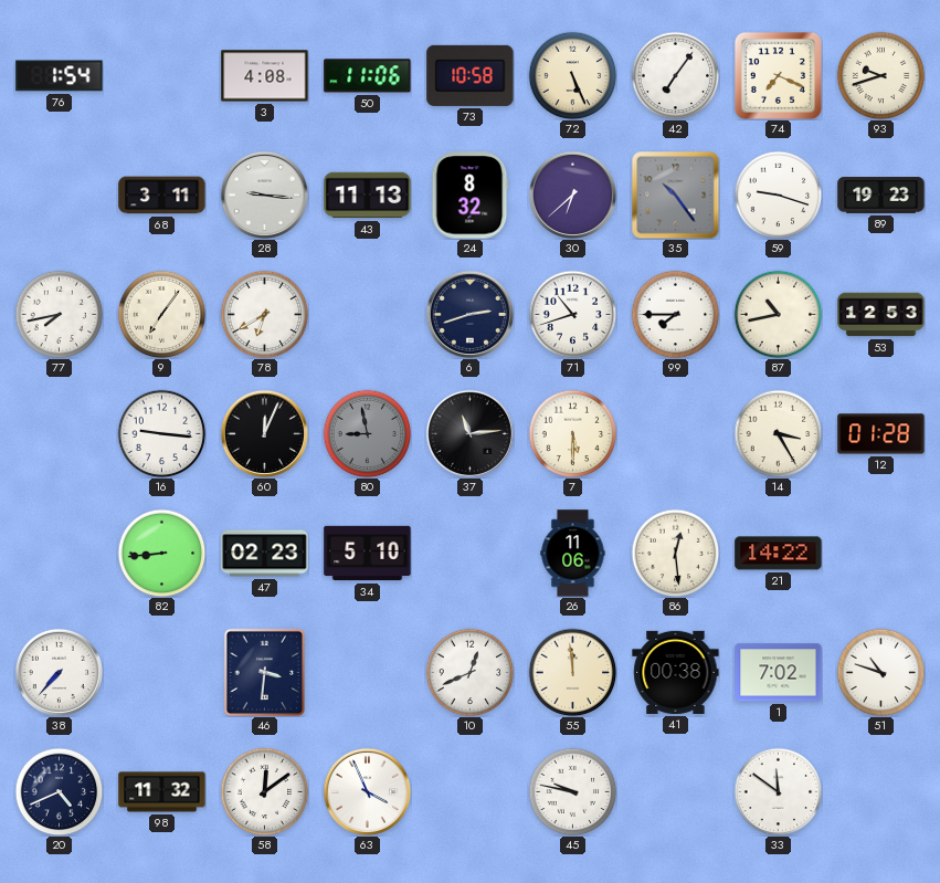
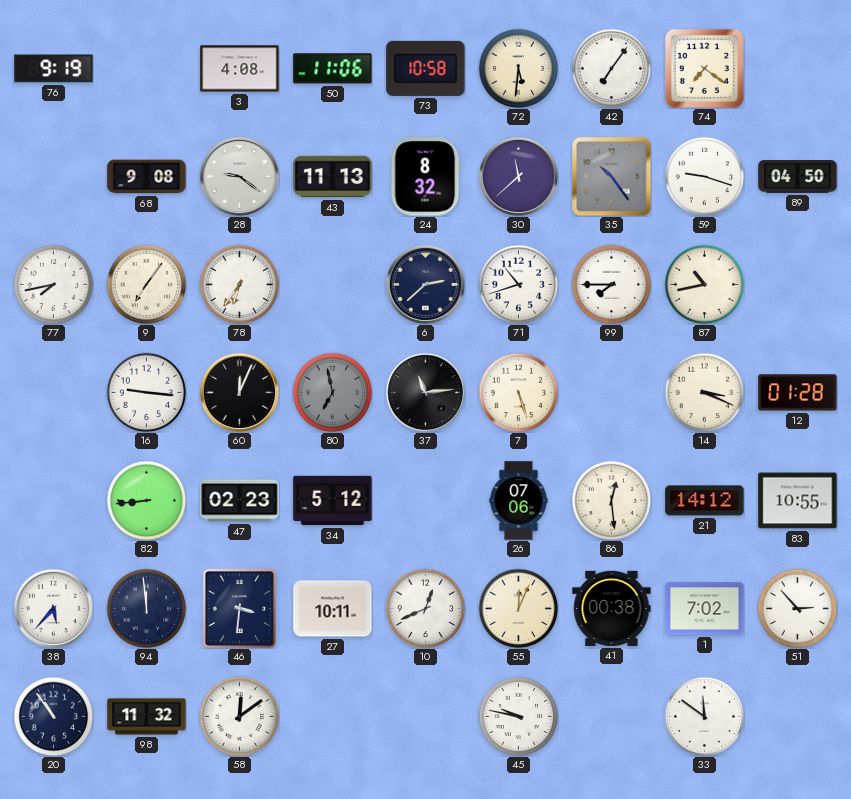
76: 1:54 -> 9:19 (54, 69)
72: 5:26 -> 5:31 (518, 68)
74: 7:19 -> 7:21 (704, 68)
93: 9:42 -> none (880, 75)
68: 3:11 -> 9:08 (147, 177)
28: 9:16 -> 9:21 (239, 176)
30: 6:38 -> 11:38 (518, 176)
89: 19:23 -> 04:50 (798, 177)
78: 6:40 -> 6:36 (239, 284)
6: 2:42 -> 2:38 (425, 284)
53: 12:53 -> none (881, 315)
80: 8:58 -> 6:58 (332, 392)
7: 5:30 -> 5:27 (518, 392)
14: 3:25 -> 3:19 (704, 392)
34: 5:10 -> 5:12 (333, 501)
26: 11:06 -> 07:06 (519, 501)
21: 14:22 -> 14:12 (705, 501)
83: none -> 10:55 (798, 501)
38: 7:37 -> 5:37 (53, 608)
94: none -> 11:59 (146, 608)
27: none -> 10:11 (333, 609)
55: 11:59 -> 12:04 (518, 608)
51: 10:48 -> 2:53 (797, 608)
20: 4:41 -> 10:54 (53, 716)
63: 3:56 -> none (367, 791)
